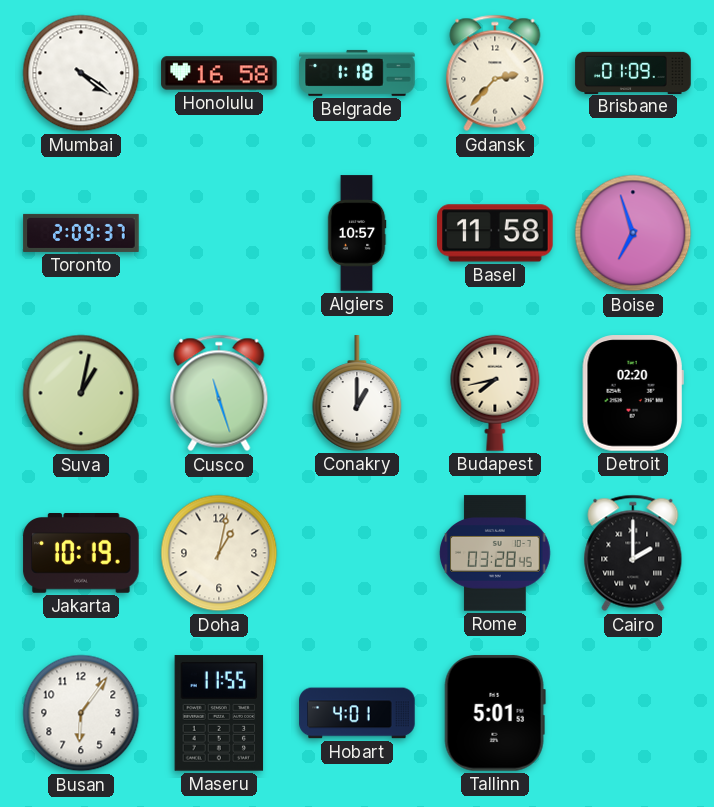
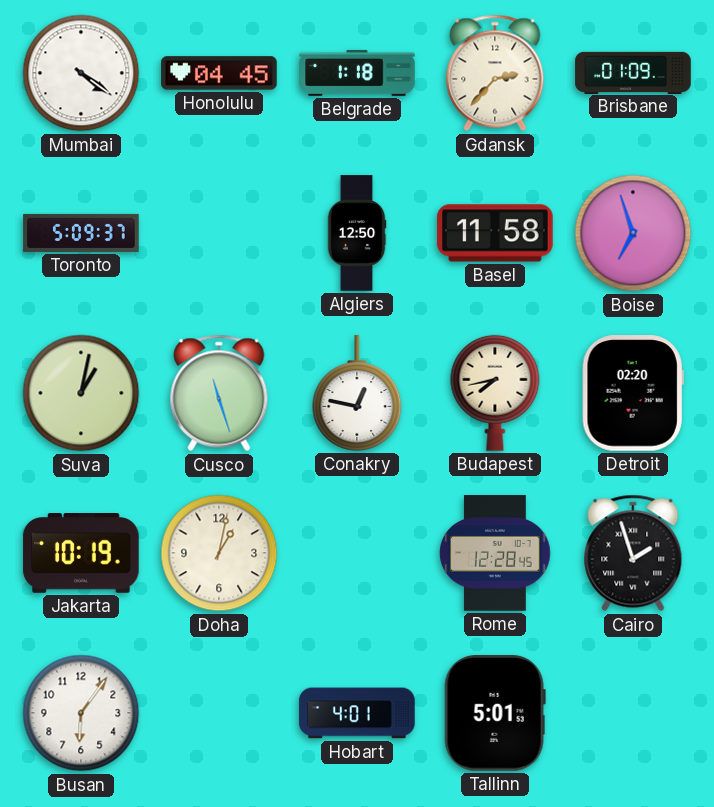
Honolulu: 16:58 -> 04:45 (219, 73)
Toronto: 2:09 -> 5:09 (81, 233)
Algiers: 10:57 -> 12:50 (357, 233)
Conakry: 1:00 -> 12:47 (357, 393)
Rome: 03:28 -> 12:28 (495, 553)
Cairo: 2:00 -> 1:57 (633, 553)
Maseru: 11:55 -> none (219, 713)
